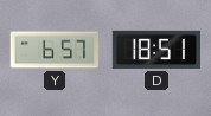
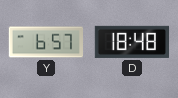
D: 18:51 -> 18:48 (131, 42)
